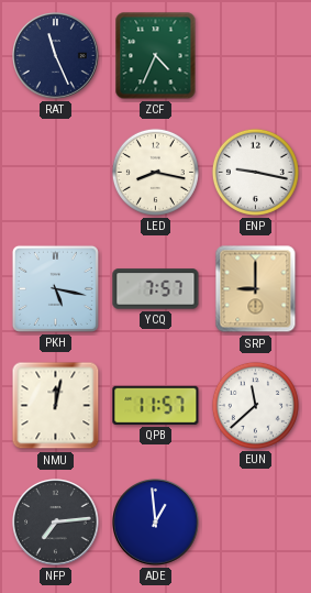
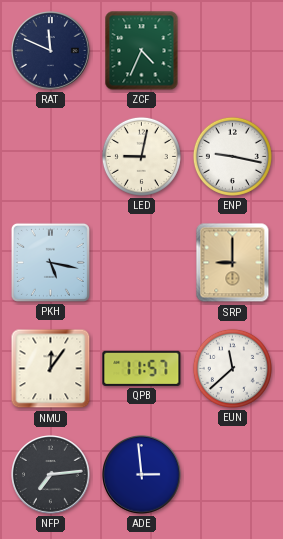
RAT: 11:26 -> 11:49 (51, 51)
LED: 8:17 -> 9:02 (141, 156)
YCQ: 7:57 -> none (156, 289)
NMU: 12:02 -> 12:06 (51, 369)
ADE: 12:59 -> 2:59 (142, 475)
